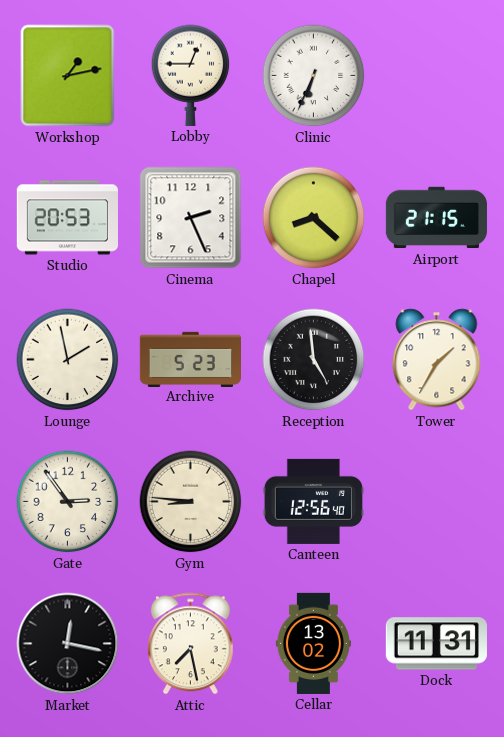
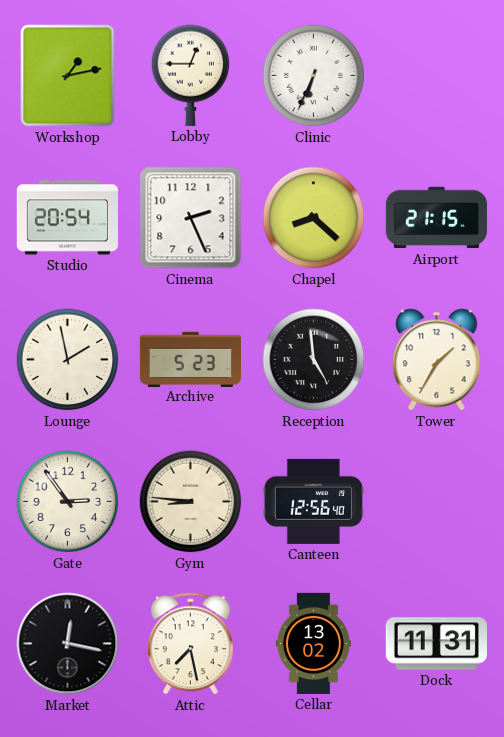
Studio: 20:53 -> 20:54 (67, 218)
